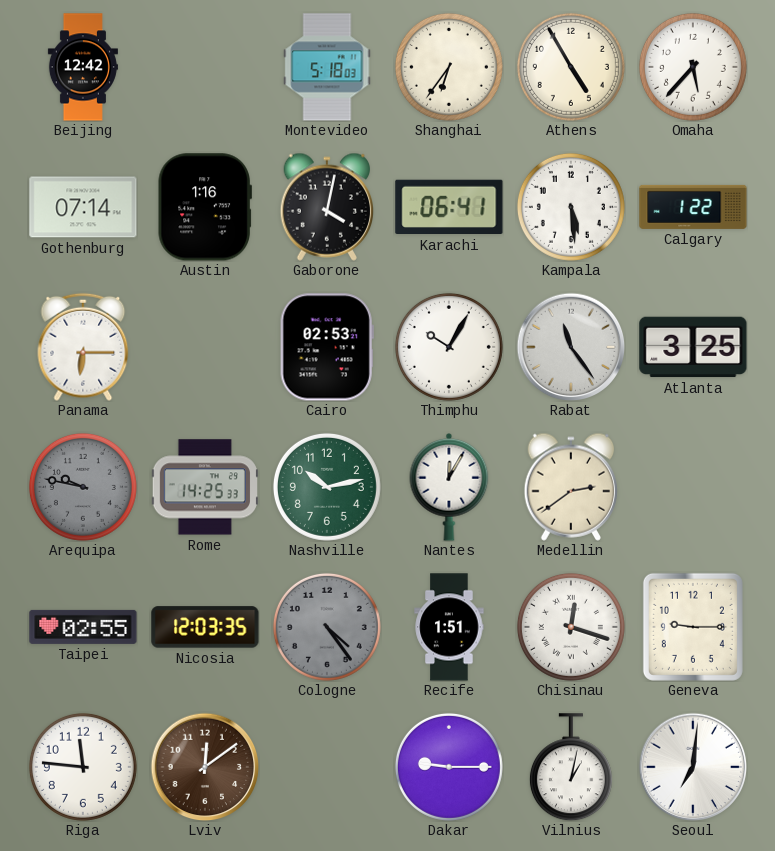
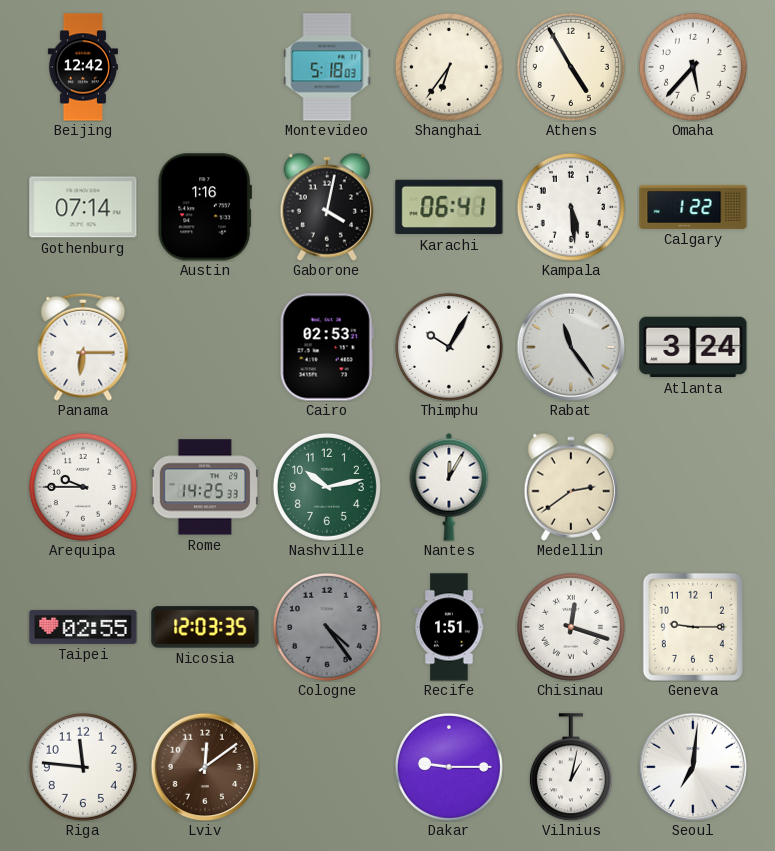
Atlanta: 3:25 -> 3:24 (693, 347)
Arequipa: 9:47 -> 9:45 (83, 487)
Arequipa dial: grey -> white (83, 487)
